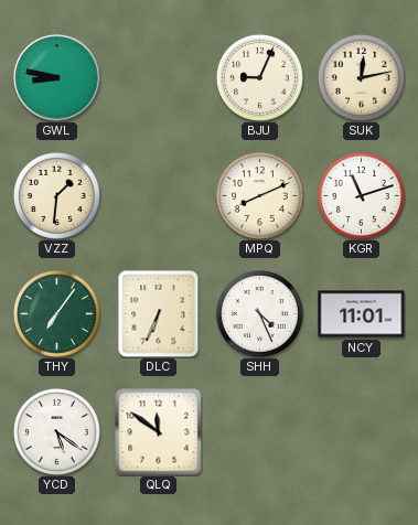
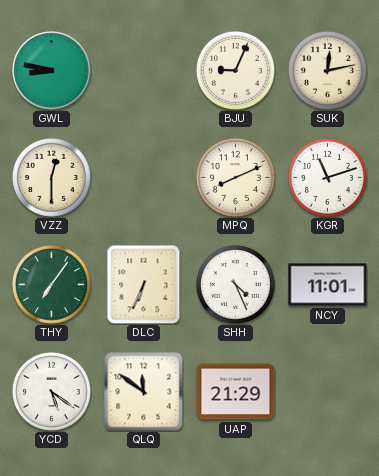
VZZ: 1:31 -> 12:30 (51, 177)
UAP: none -> 21:29 (236, 392)
